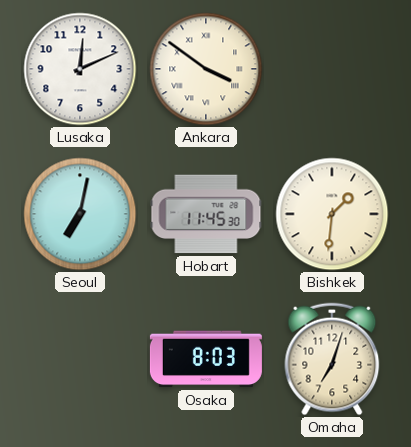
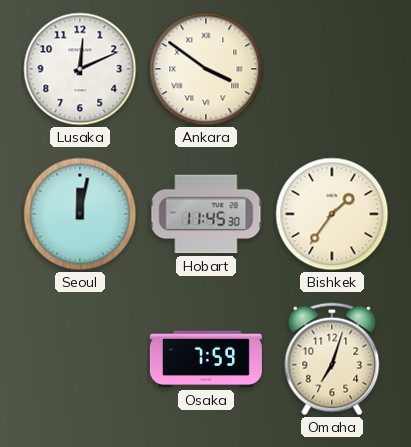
Seoul: 7:02 -> 12:02 (80, 214)
Bishkek: 1:31 -> 1:36 (332, 214)
Osaka: 8:03 -> 7:59 (206, 359)
